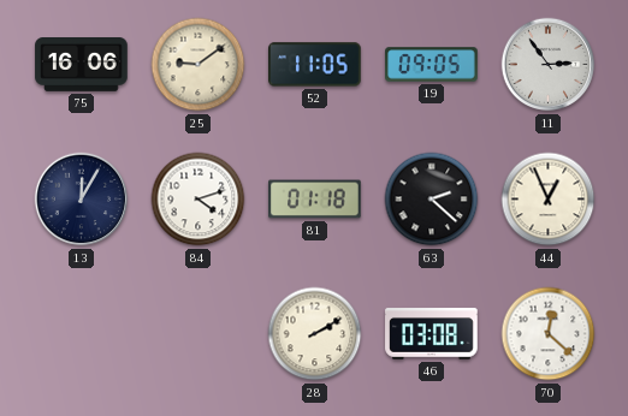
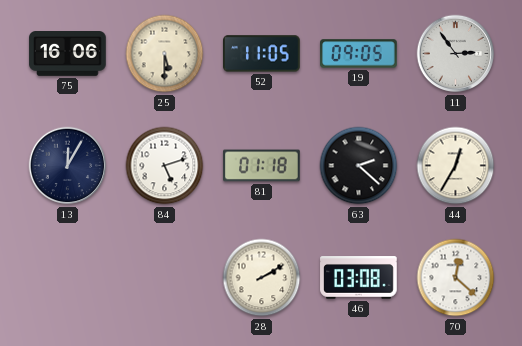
25: 9:09 -> 5:30 (165, 54)
84: 4:12 -> 5:12 (165, 166)
44: 12:56 -> 12:35 (456, 166)
